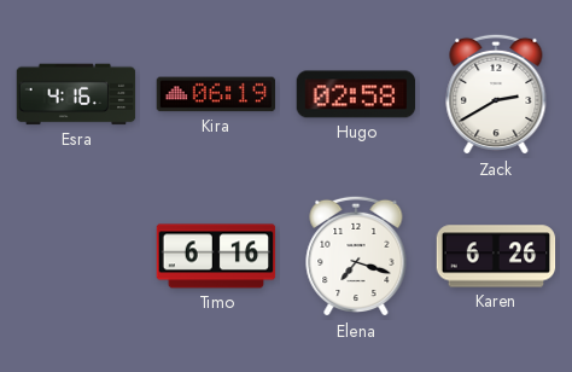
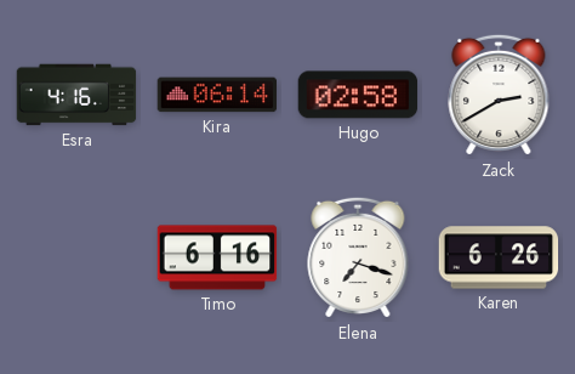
Kira: 06:19 -> 06:14 (217, 95)
